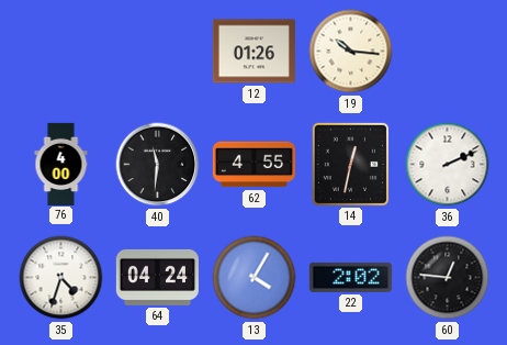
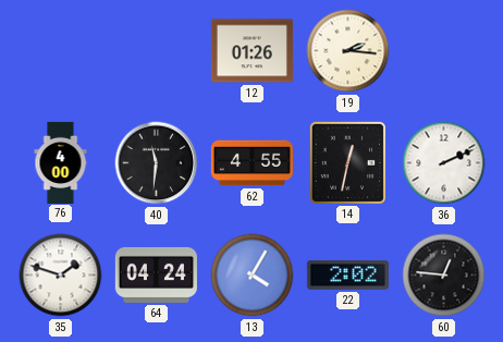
19: 10:16 -> 2:16 (348, 51)
35: 4:33 -> 1:48 (61, 276)
